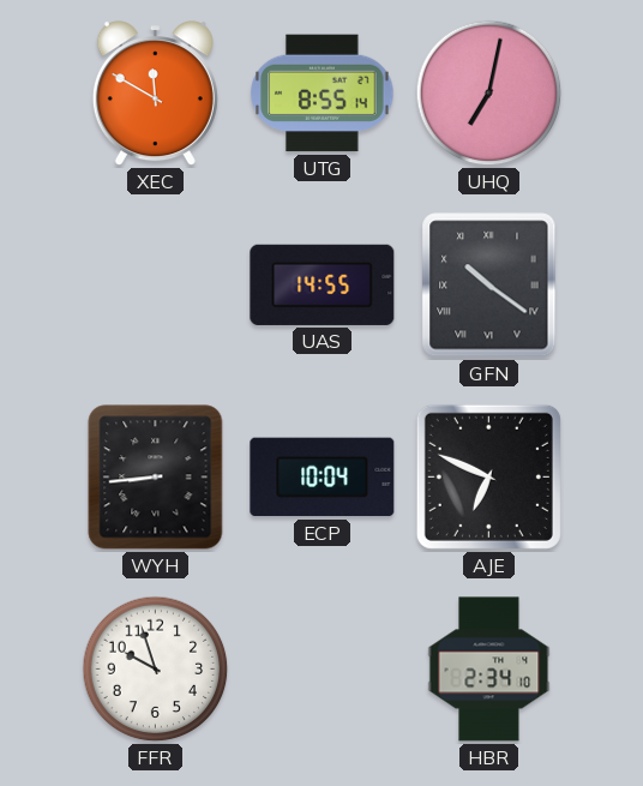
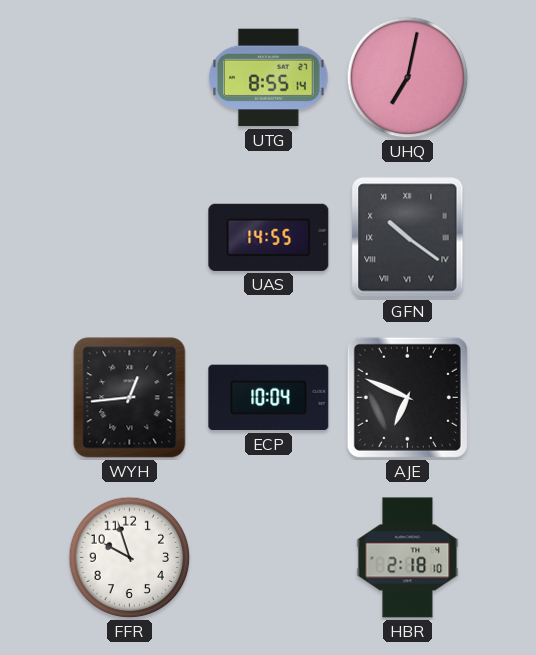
XEC: 11:50 -> none (155, 94)
WYH: 8:44 -> 12:44 (130, 398)
HBR: 2:34 -> 2:18 (408, 558)
